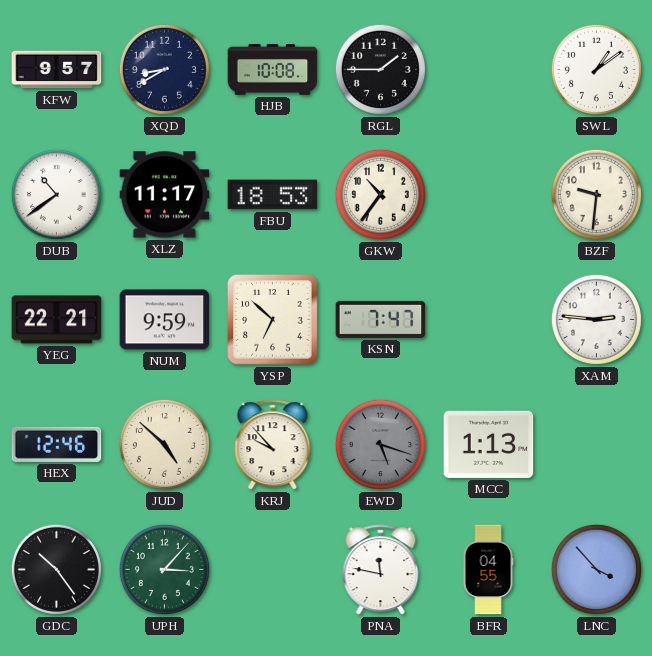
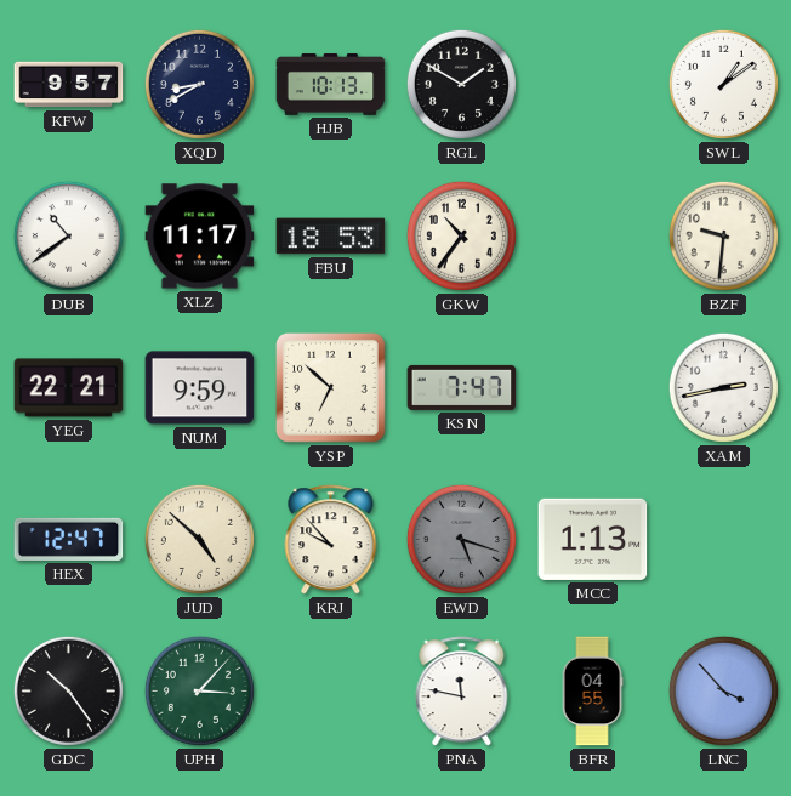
HJB: 10:08 -> 10:13 (331, 85)
RGL: 1:45 -> 1:50 (461, 84)
XAM: 2:46 -> 2:43 (723, 387)
HEX: 12:46 -> 12:47 (69, 539)
